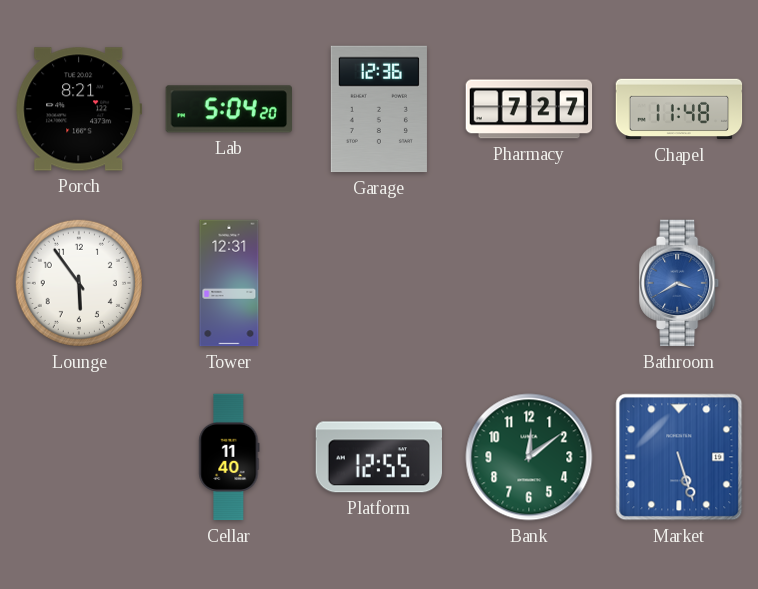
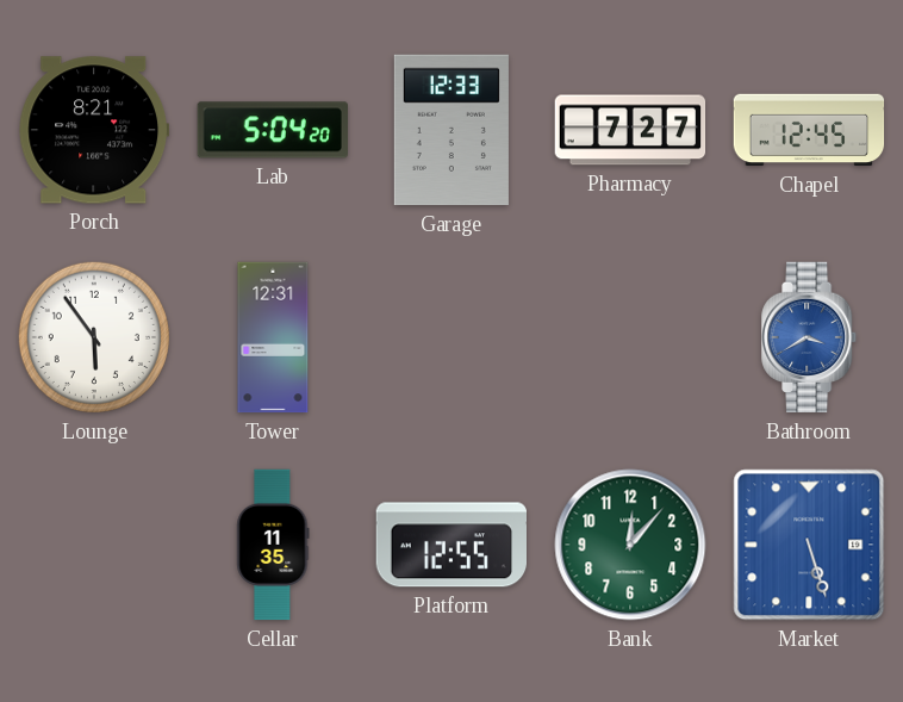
Garage: 12:36 -> 12:33 (451, 130)
Chapel: 11:48 -> 12:45 (809, 130)
Cellar: 11:40 -> 11:35 (273, 545)
Bank: 12:09 -> 12:07 (630, 545)
